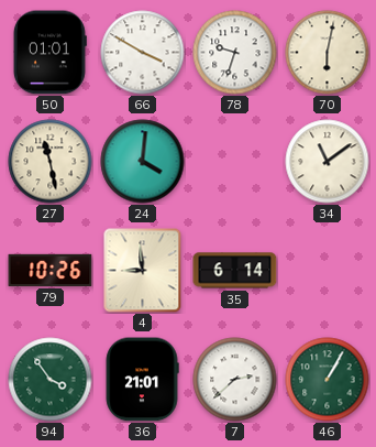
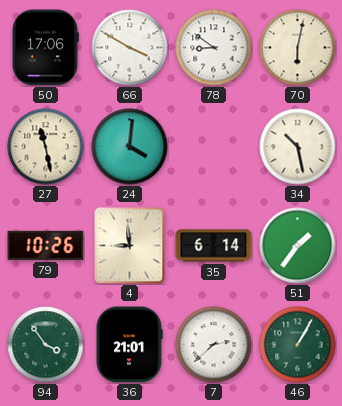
50: 01:01 -> 17:06 (45, 48)
78: 9:33 -> 8:51 (214, 48)
34: 11:09 -> 10:28 (298, 147)
51: none -> 1:36 (298, 246)
